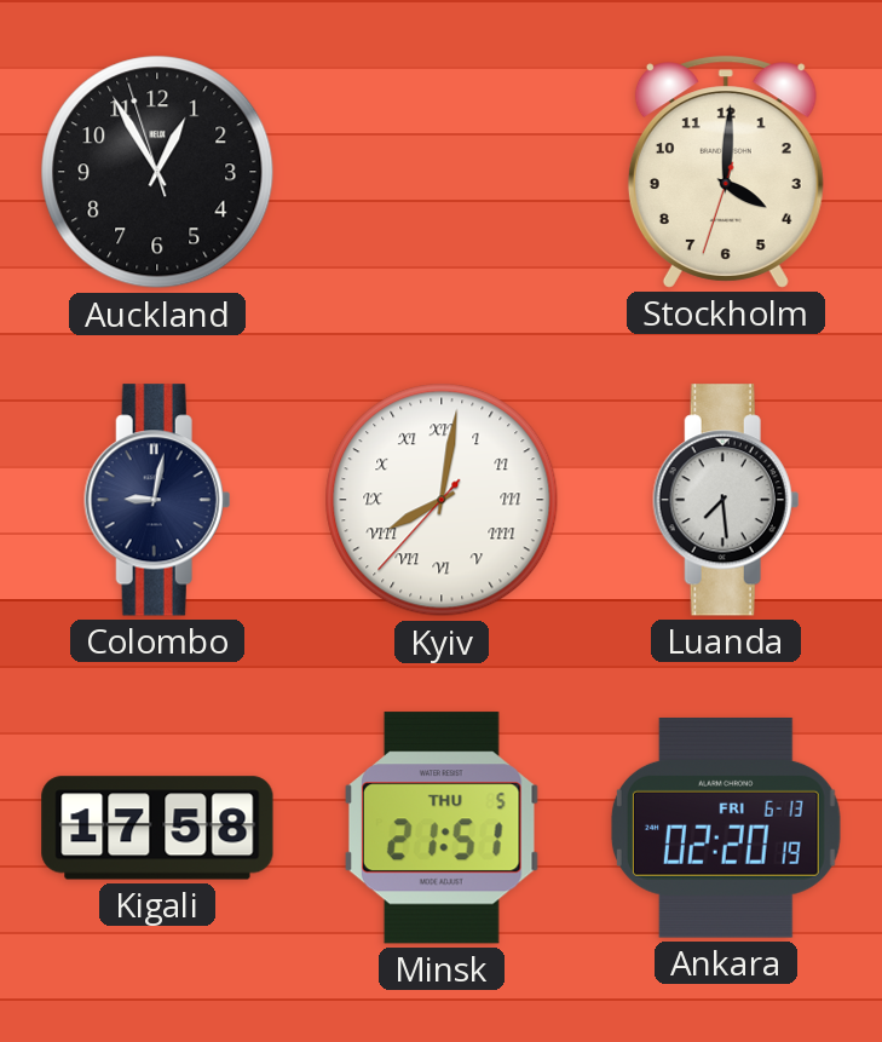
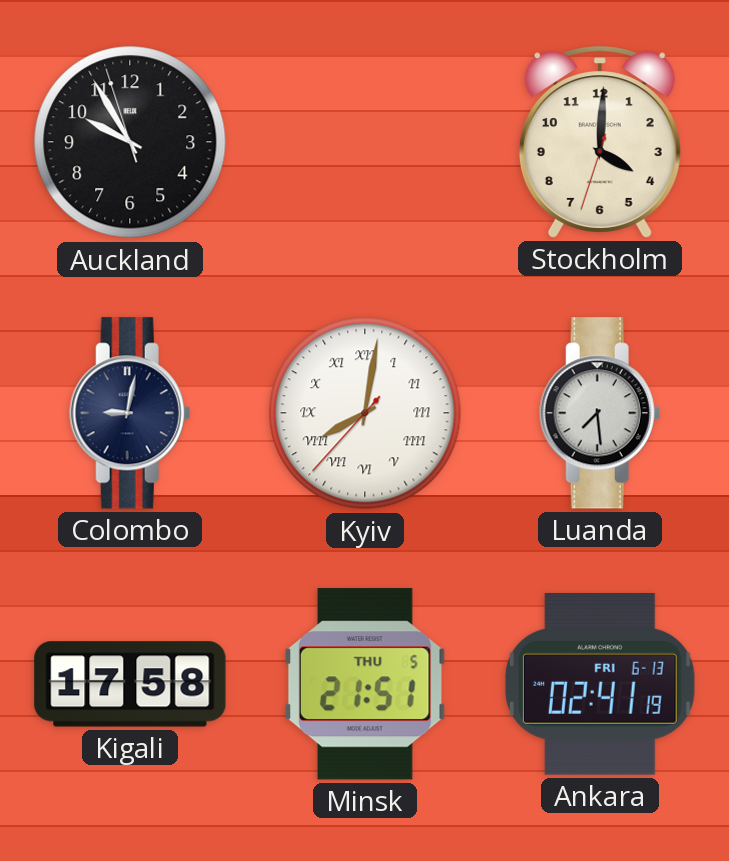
Auckland: 12:54 -> 9:54 (130, 142)
Ankara: 02:20 -> 02:41 (600, 684)
